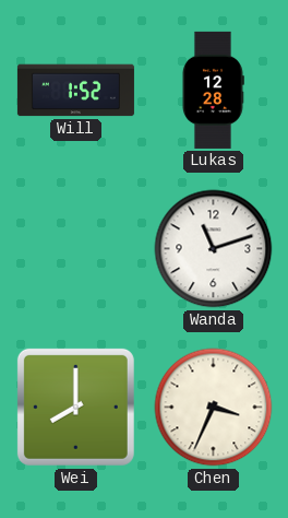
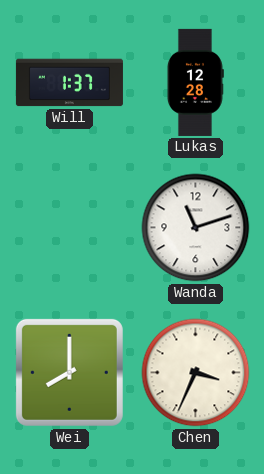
Will: 1:52 -> 1:37 (69, 83)
